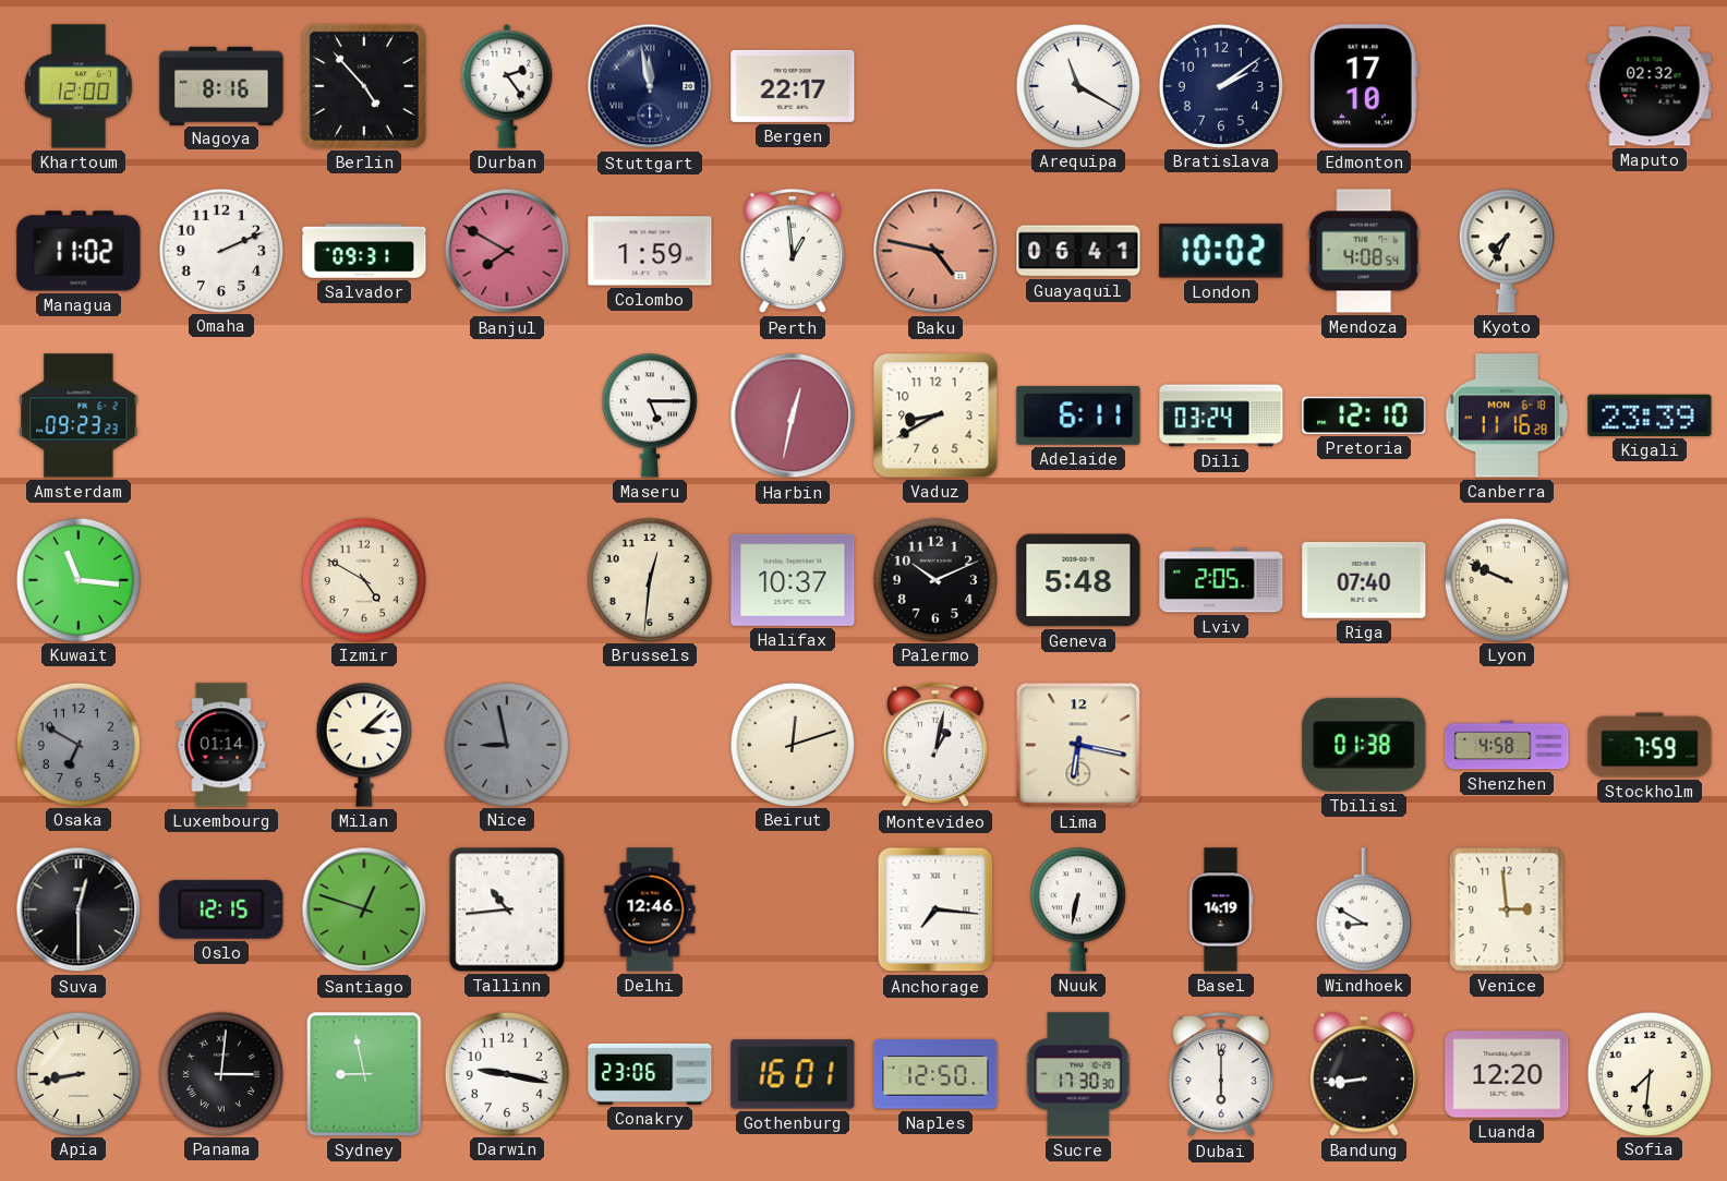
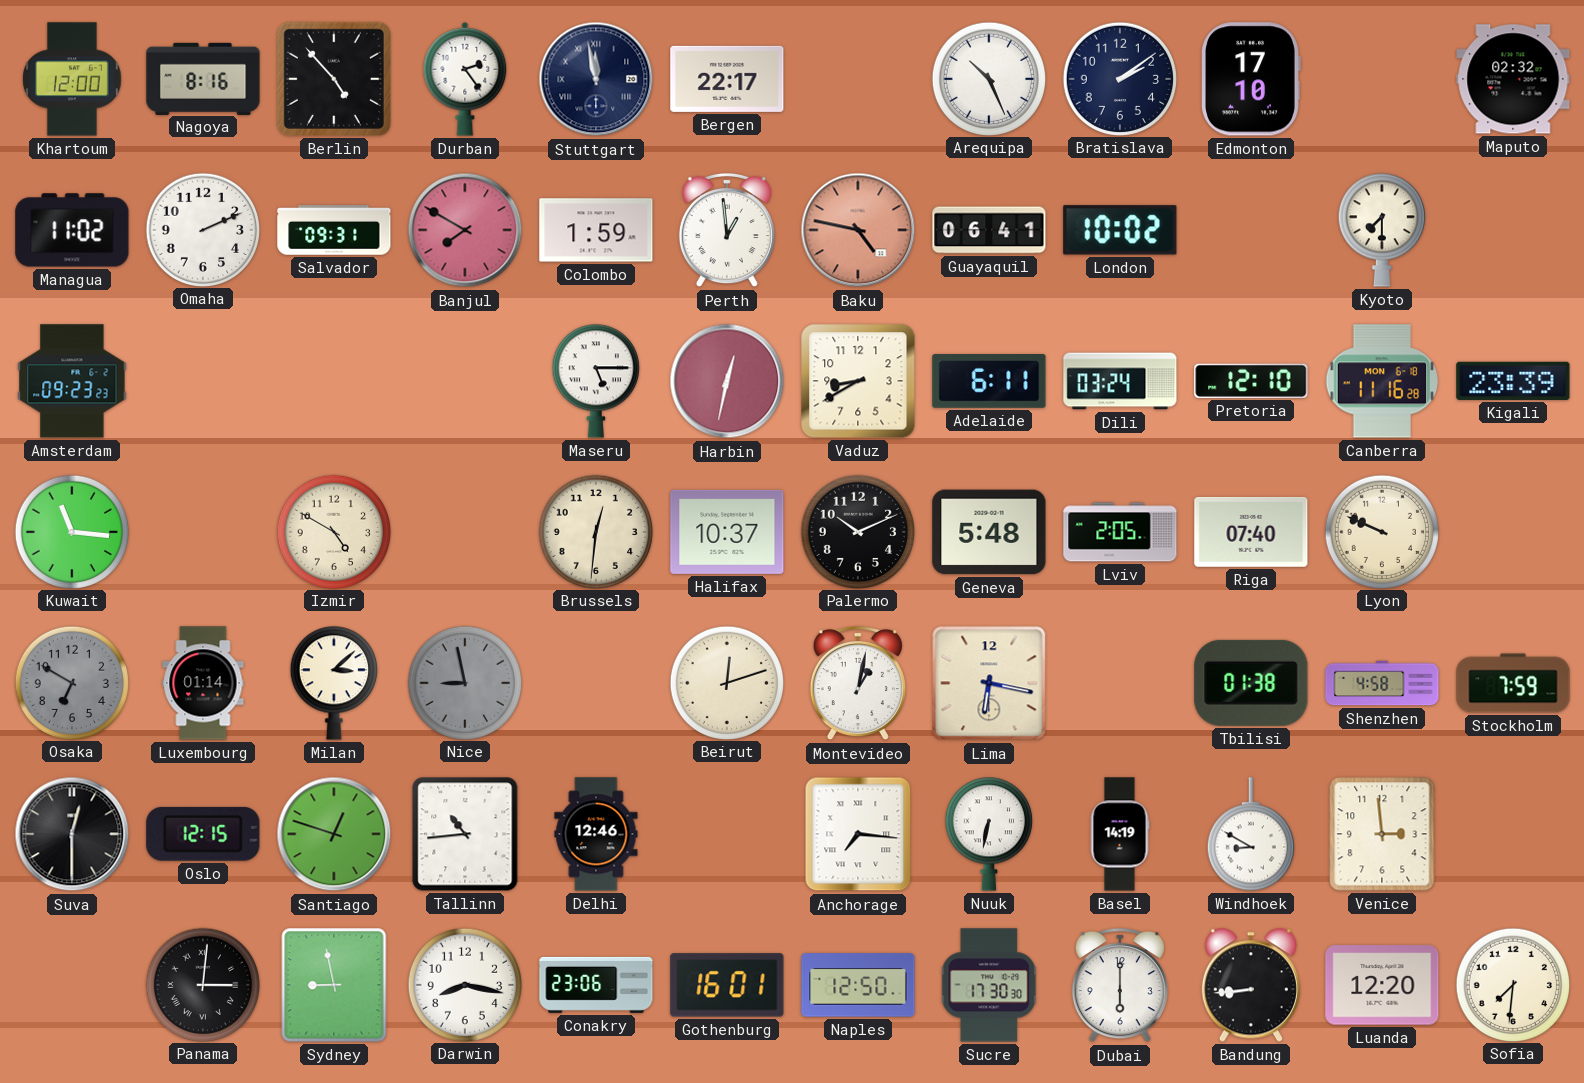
Arequipa: 11:20 -> 10:26 (988, 78)
Mendoza: 4:08 -> none (1364, 251)
Kyoto: 7:34 -> 7:30 (1382, 230)
Apia: 8:43 -> none (77, 1073)
Darwin: 9:17 -> 8:17 (464, 984)
